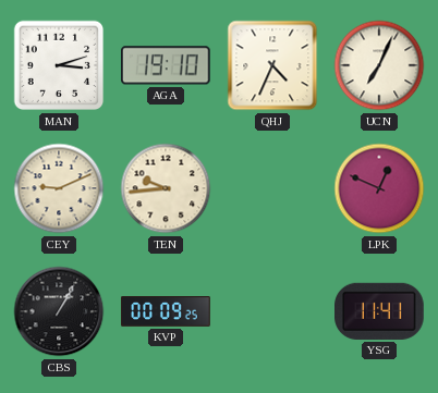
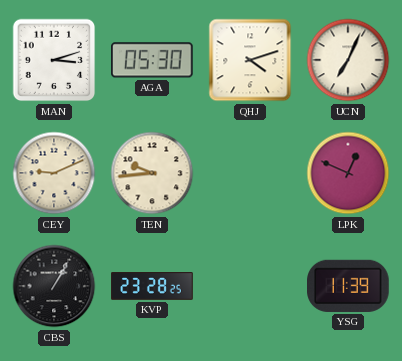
AGA: 19:10 -> 05:30 (153, 60)
QHJ: 4:34 -> 4:12 (250, 60)
KVP: 00:09 -> 23:28 (152, 286)
YSG: 11:41 -> 11:39 (348, 286)
